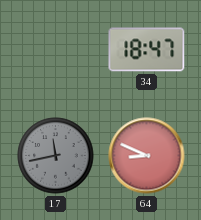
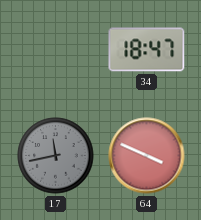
64: 8:49 -> 3:49 (147, 156)
